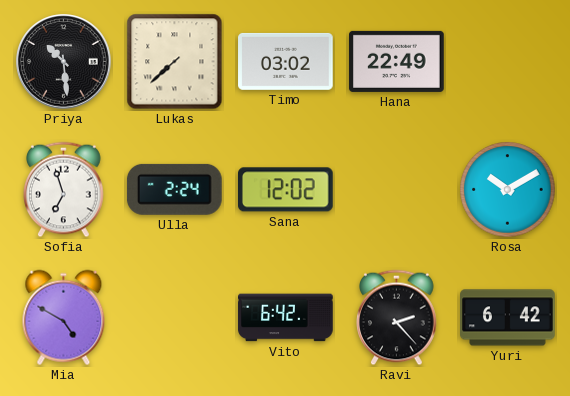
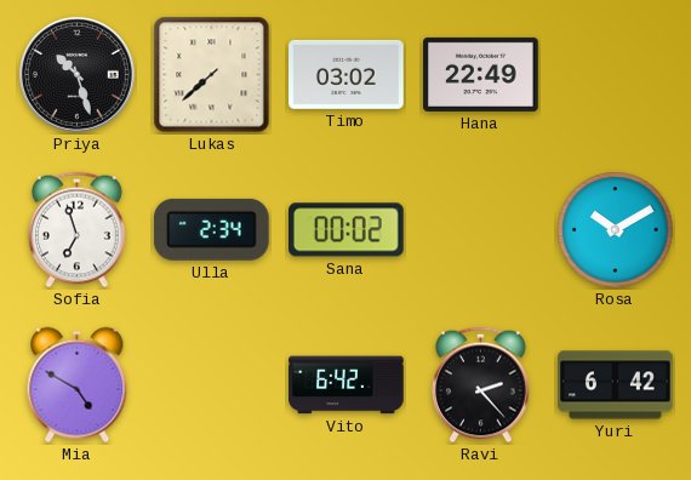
Priya: 10:29 -> 10:27 (78, 75)
Ulla: 2:24 -> 2:34 (211, 229)
Sana: 12:02 -> 00:02 (347, 230)
